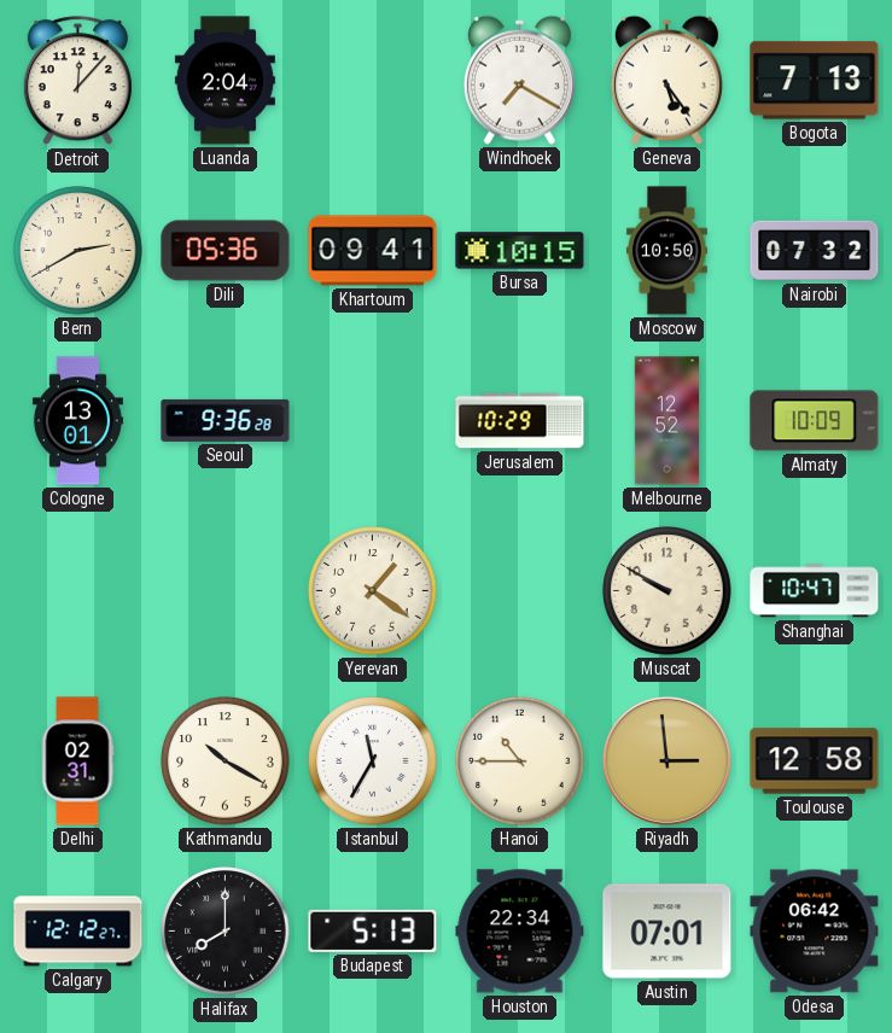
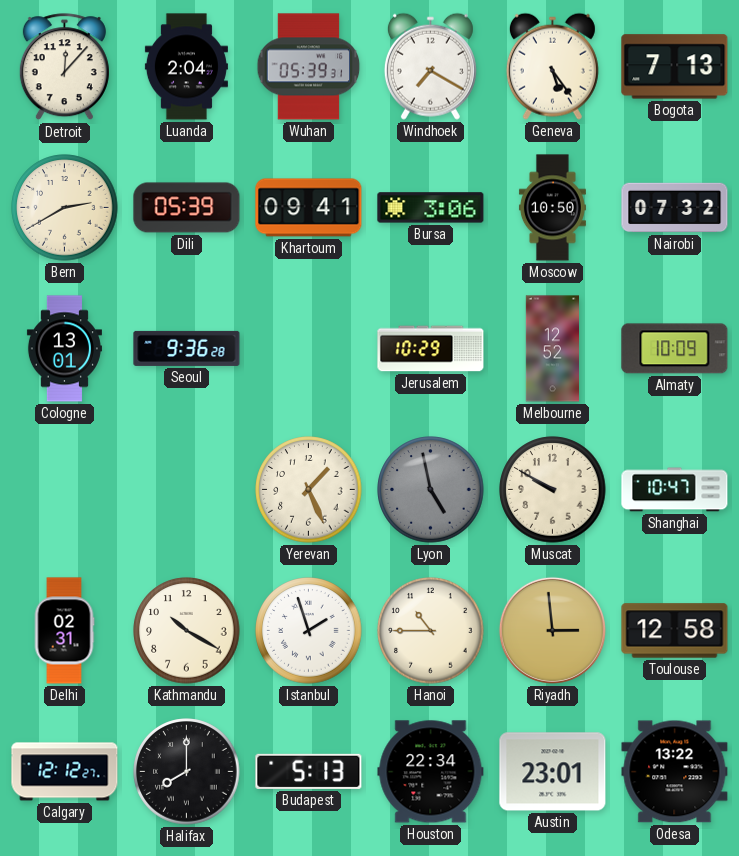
Wuhan: none -> 05:39 (309, 67)
Dili: 05:36 -> 05:39 (187, 208)
Bursa: 10:15 -> 3:06 (431, 208)
Yerevan: 1:21 -> 1:26 (309, 490)
Lyon: none -> 4:58 (431, 490)
Istanbul: 11:35 -> 1:57 (309, 631)
Austin: 07:01 -> 23:01 (553, 772)
Odesa: 06:42 -> 13:22 (675, 772)
